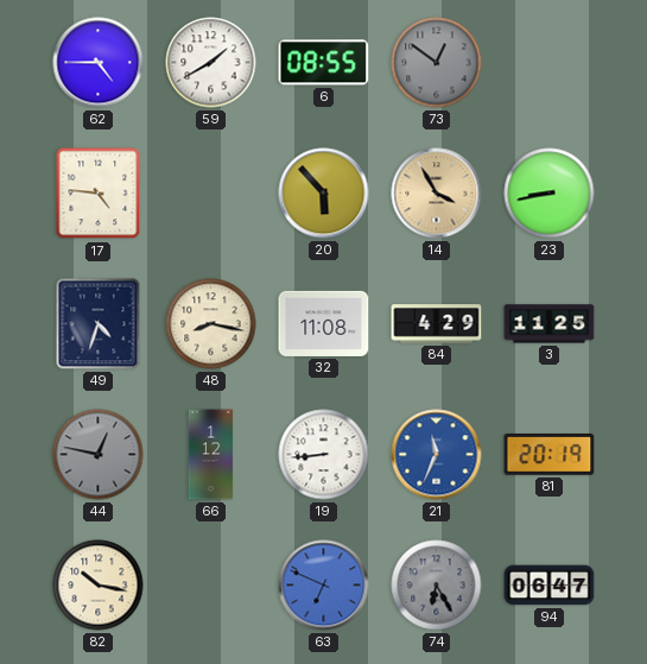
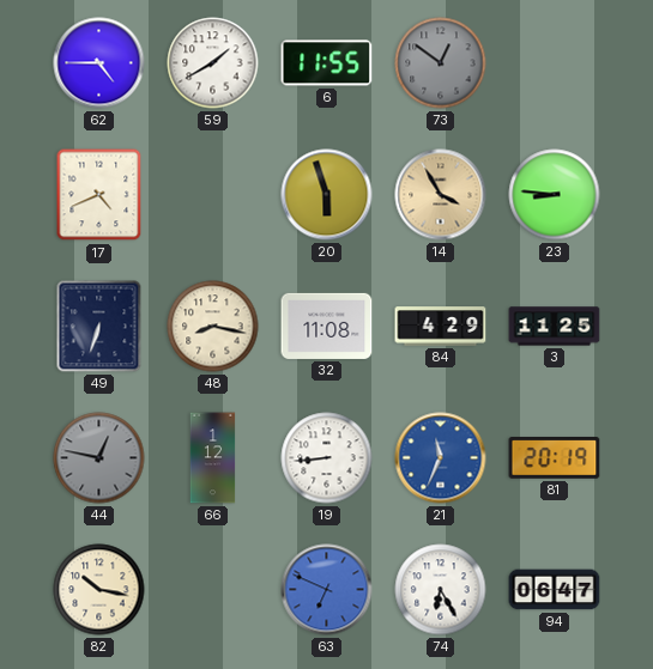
6: 08:55 -> 11:55 (327, 63)
17: 4:46 -> 4:41 (99, 195)
20: 5:53 -> 5:57 (327, 195)
23: 8:43 -> 8:46 (555, 195)
49: 4:33 -> 6:33 (99, 327)
74 dial: grey -> white (441, 590)
